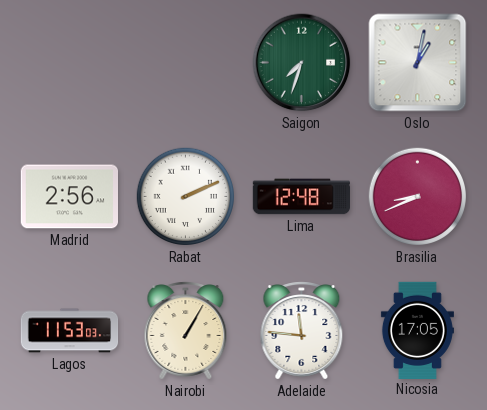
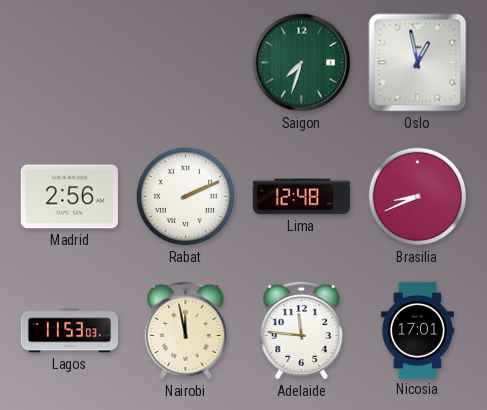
Oslo: 1:02 -> 12:58 (418, 63)
Nairobi: 1:05 -> 11:58 (186, 331)
Nicosia: 17:05 -> 17:01 (417, 330)
